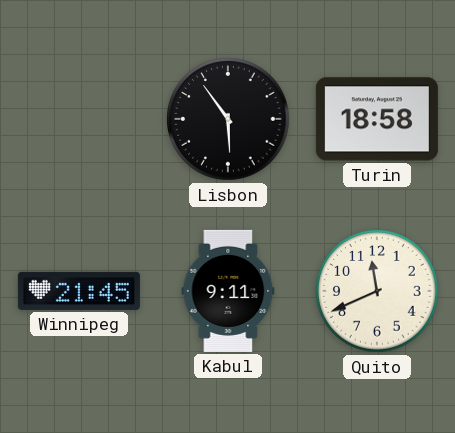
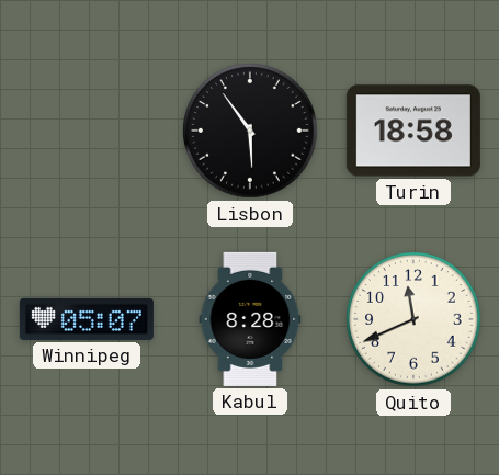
Winnipeg: 21:45 -> 05:07 (87, 319)
Kabul: 9:11 -> 8:28 (250, 319)
